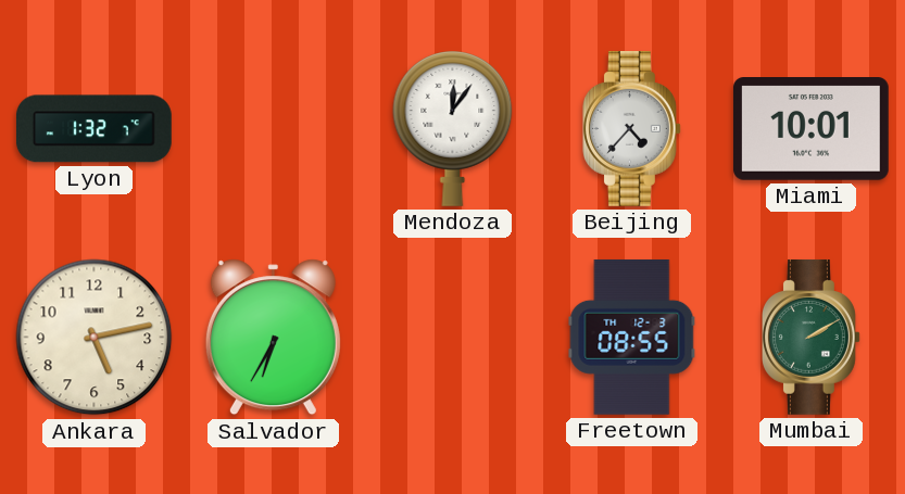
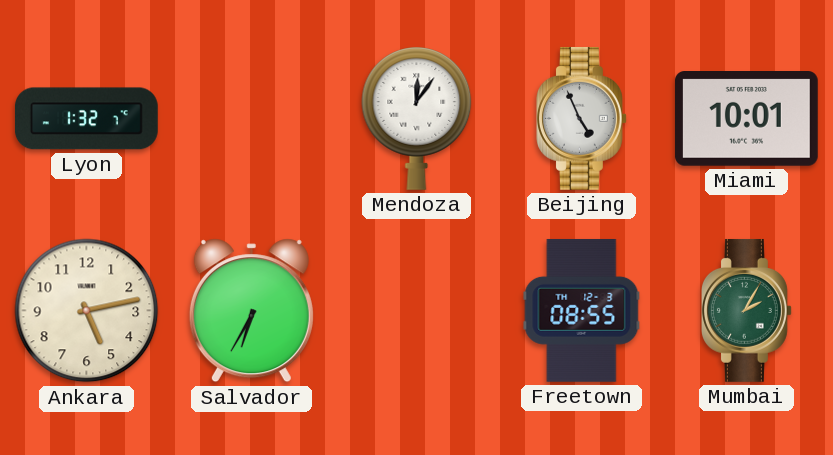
Beijing: 4:37 -> 4:56 (581, 118)
Mumbai: 2:10 -> 2:05 (746, 310)
